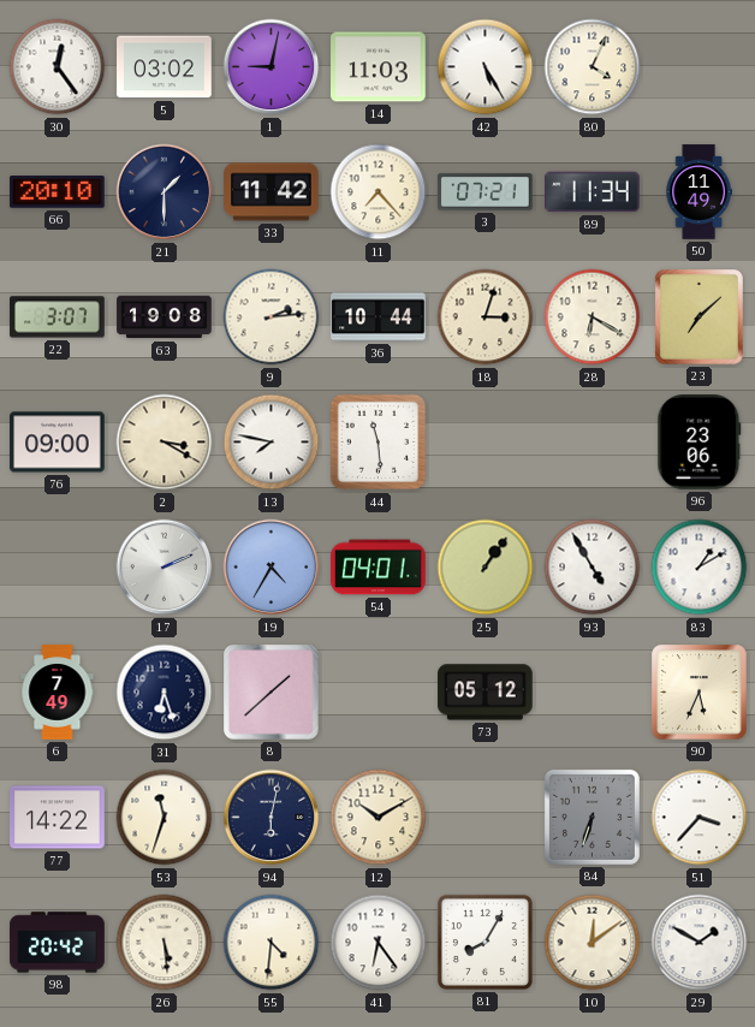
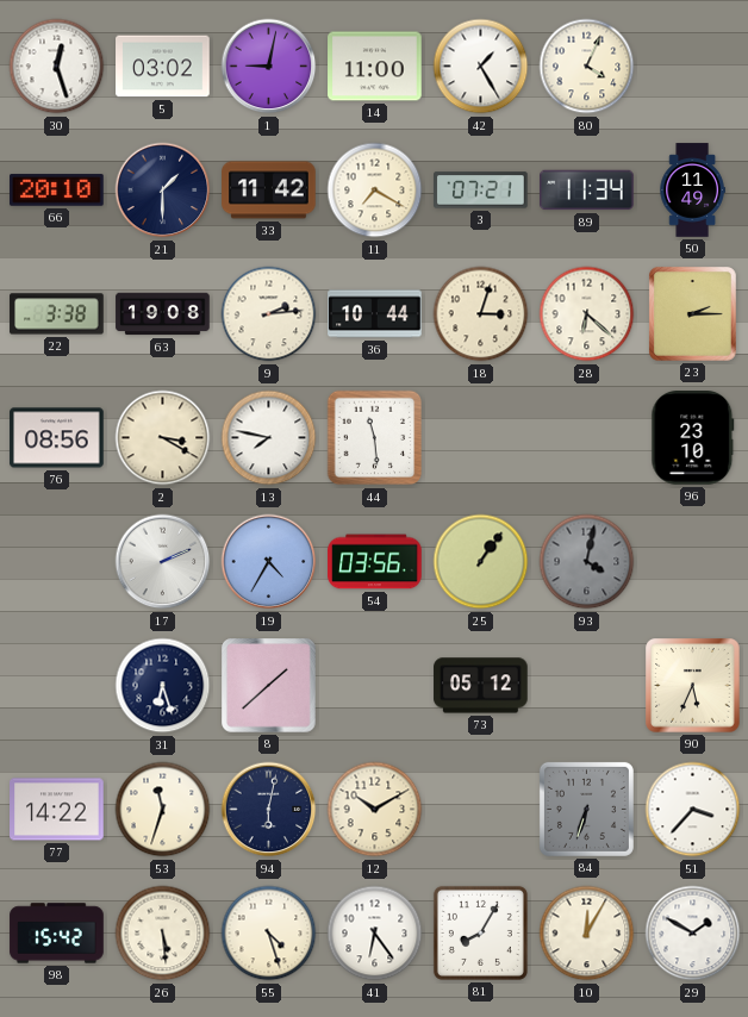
30: 12:24 -> 12:27 (57, 67)
14: 11:03 -> 11:00 (375, 67)
42: 5:25 -> 1:25 (481, 67)
11: 7:23 -> 7:20 (375, 191)
22: 3:07 -> 3:38 (57, 314)
28: 6:20 -> 6:22 (587, 314)
23: 7:08 -> 2:15 (692, 313)
76: 09:00 -> 08:56 (57, 438)
96: 23:06 -> 23:10 (693, 438)
54: 04:01 -> 03:56 (375, 562)
93: 4:55 -> 4:02 (587, 562)
93 dial: white -> grey (587, 562)
83: 1:10 -> none (700, 568)
6: 7:49 -> none (58, 693)
98: 20:42 -> 15:42 (57, 934)
55: 4:31 -> 4:27 (269, 934)
10: 12:09 -> 12:05 (587, 934)
